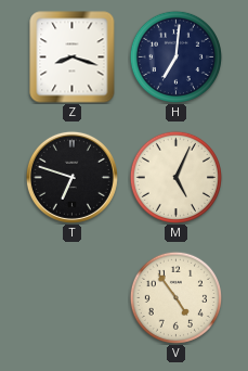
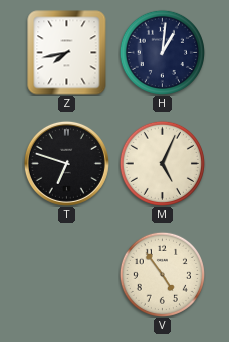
Z: 8:18 -> 7:43 (67, 53)
H: 7:01 -> 1:01 (162, 52)
